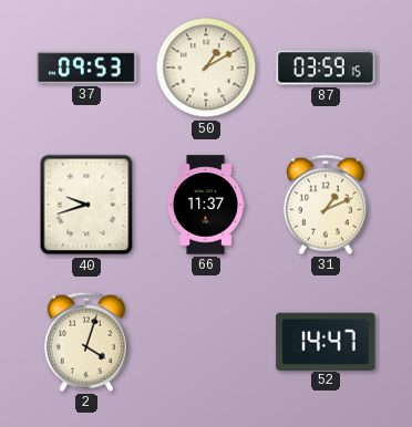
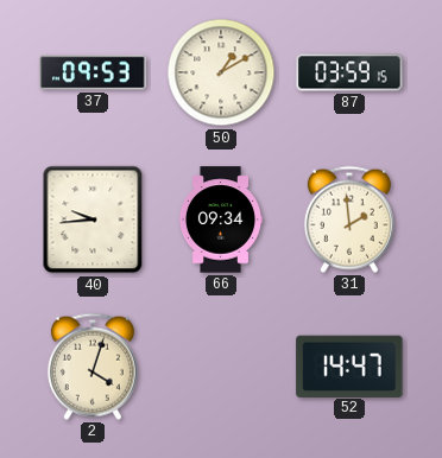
40: 9:42 -> 9:44 (93, 220)
66: 11:37 -> 09:34 (220, 220)
31: 1:11 -> 1:59 (349, 220)
